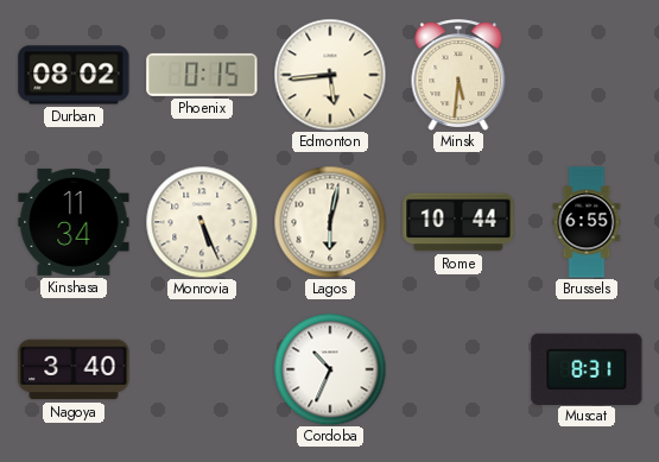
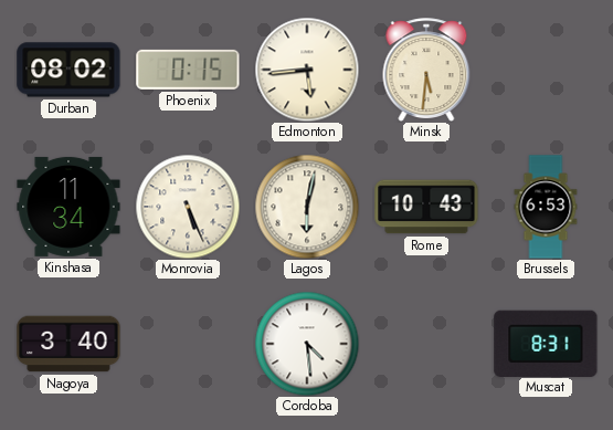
Rome: 10:44 -> 10:43 (426, 207)
Brussels: 6:55 -> 6:53 (546, 207)
Cordoba: 10:34 -> 4:29 (307, 344)
